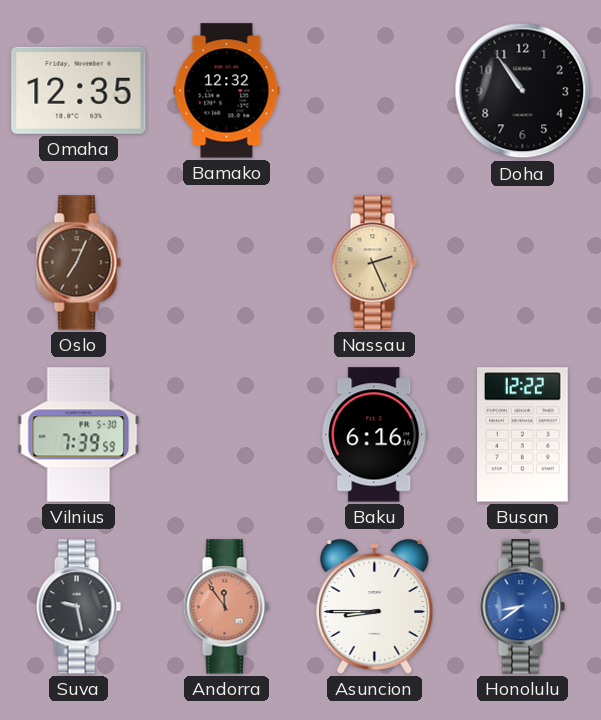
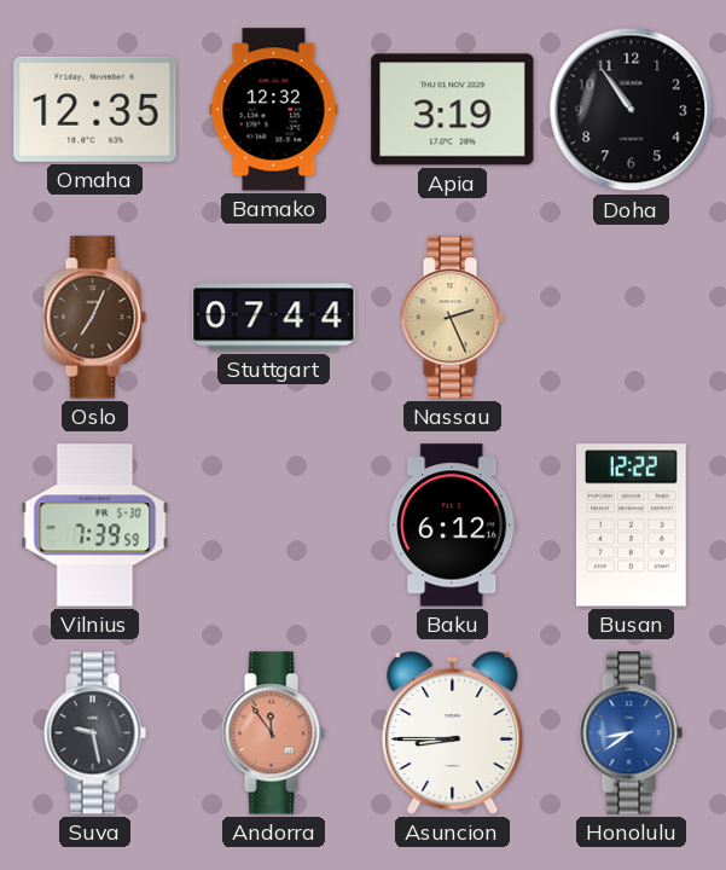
Apia: none -> 3:19 (453, 110)
Stuttgart: none -> 07:44 (274, 318)
Baku: 6:16 -> 6:12 (453, 526)
